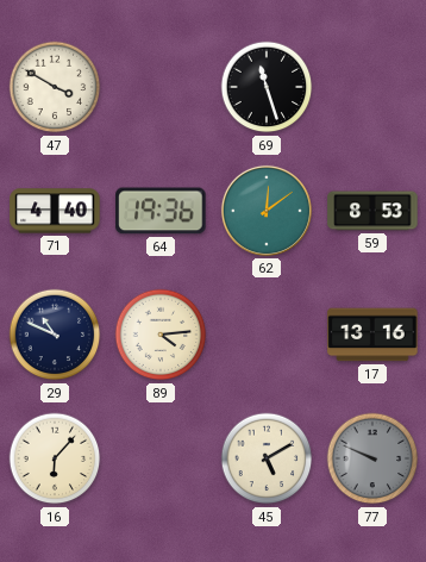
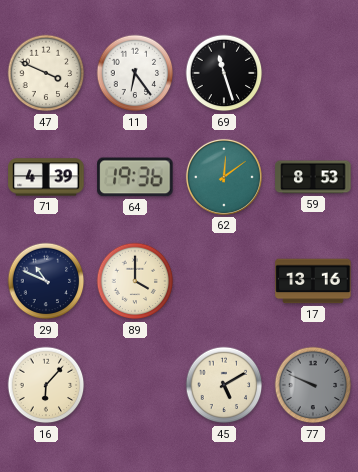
47: 3:50 -> 3:49 (46, 73)
11: none -> 6:24 (135, 73)
71: 4:40 -> 4:39 (46, 177)
89: 4:14 -> 4:00 (135, 281)
